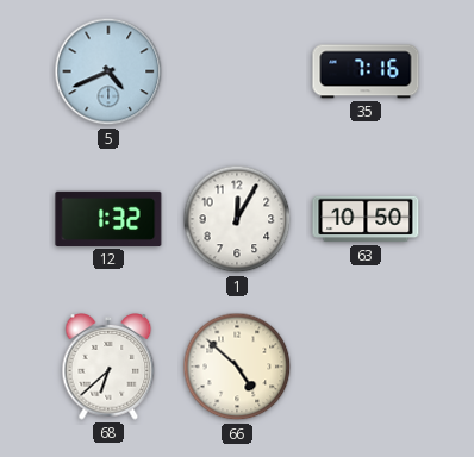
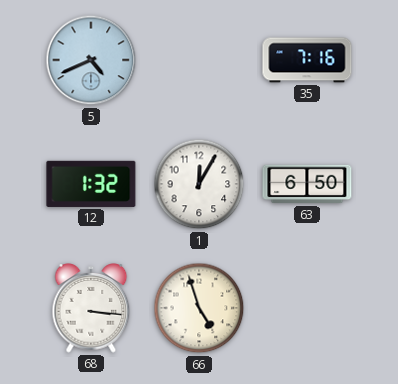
63: 10:50 -> 6:50 (307, 184)
68: 6:38 -> 3:16 (91, 308)
66: 4:52 -> 4:57 (199, 308)
